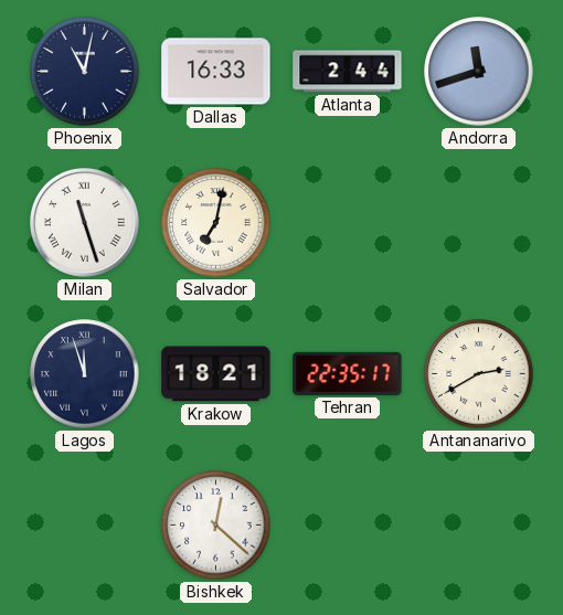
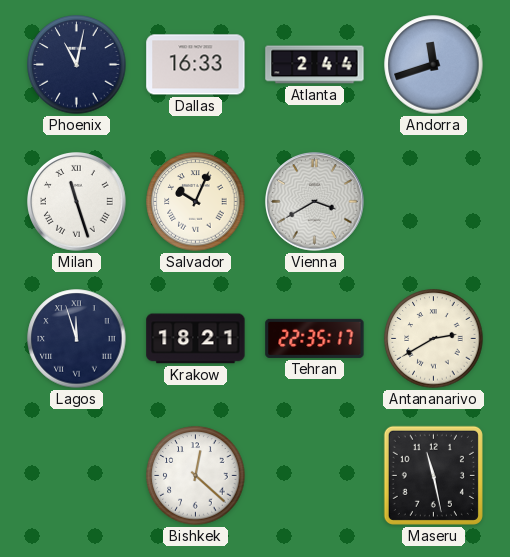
Salvador: 7:02 -> 10:04 (196, 202)
Vienna: none -> 3:40 (315, 202)
Maseru: none -> 11:28 (433, 475)
